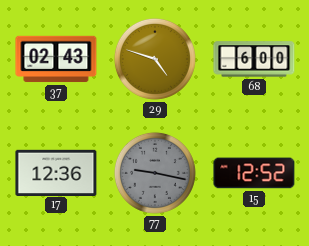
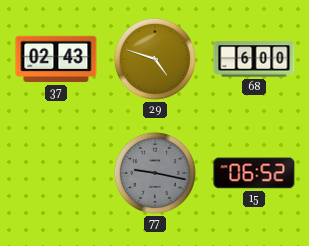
17: 12:36 -> none (56, 172)
15: 12:52 -> 06:52 (254, 173)
